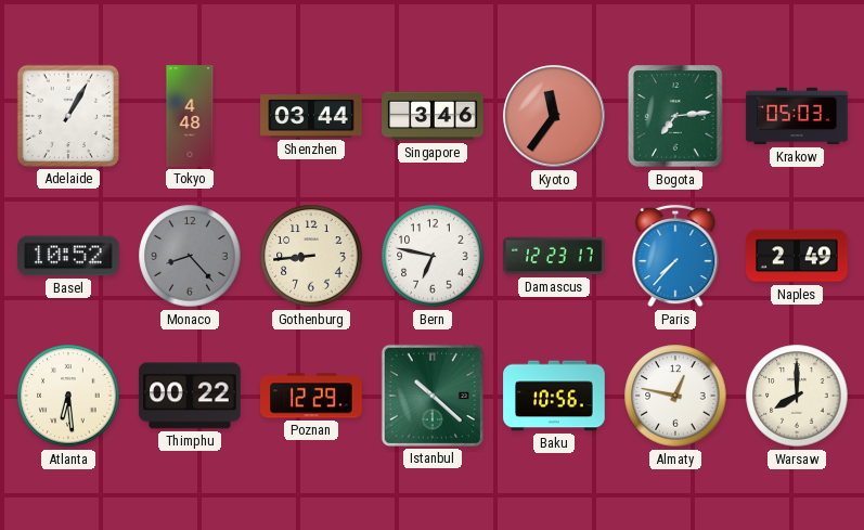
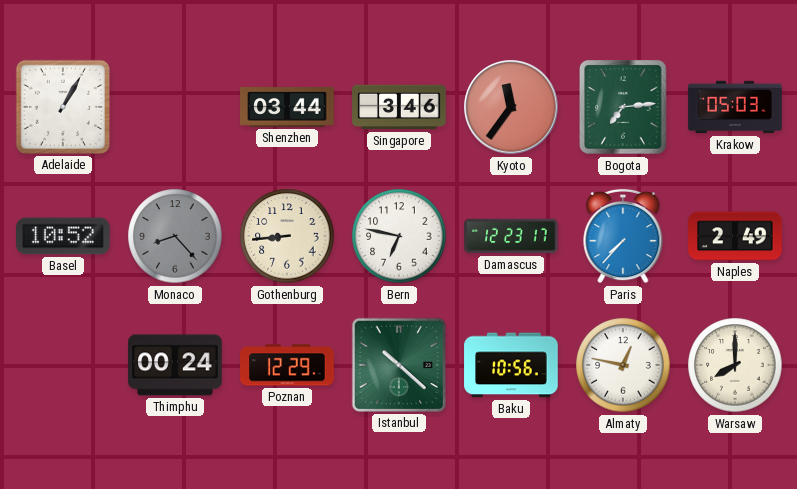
Tokyo: 4:48 -> none (190, 116)
Atlanta: 6:29 -> none (68, 396)
Thimphu: 00:22 -> 00:24 (175, 365)
